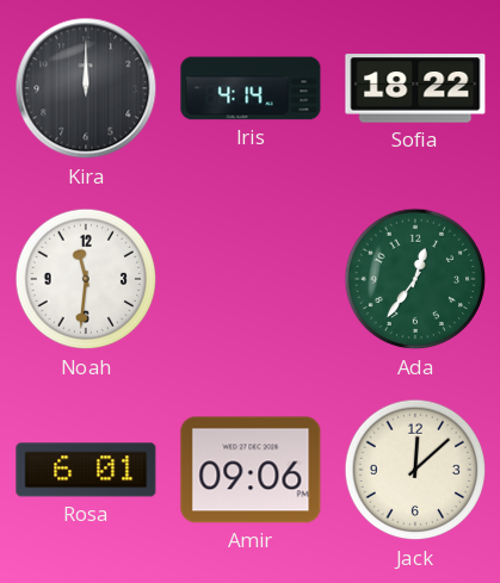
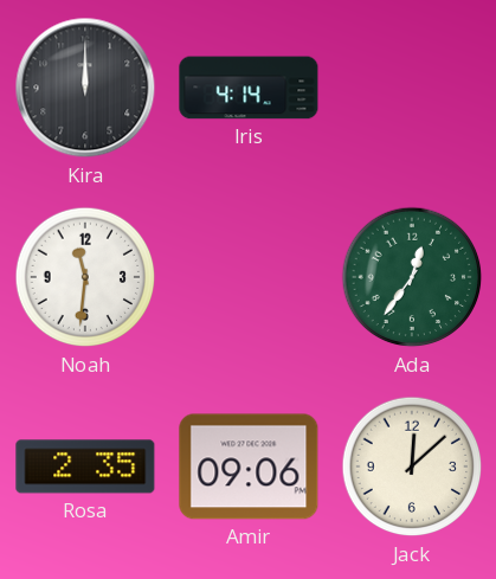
Sofia: 18:22 -> none (415, 88)
Rosa: 6:01 -> 2:35 (85, 467)
